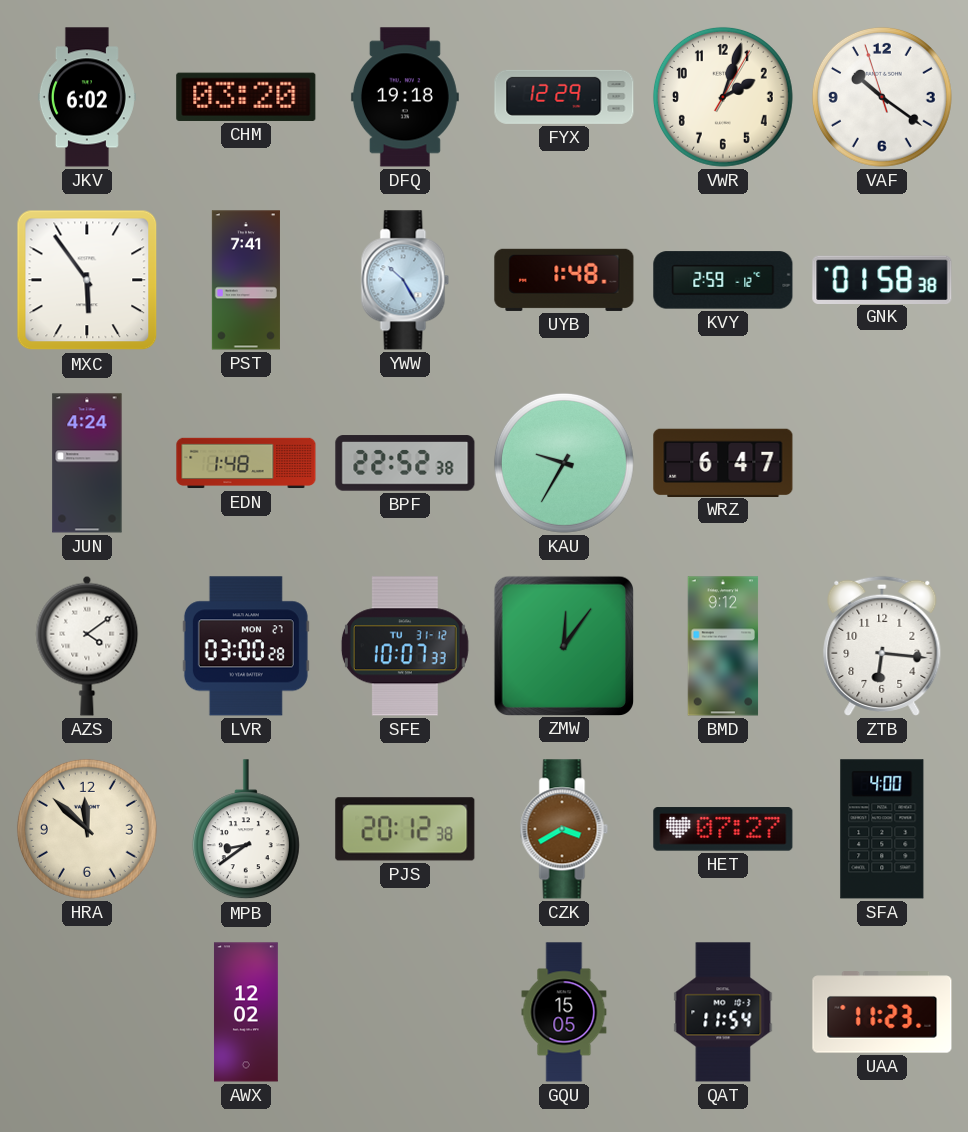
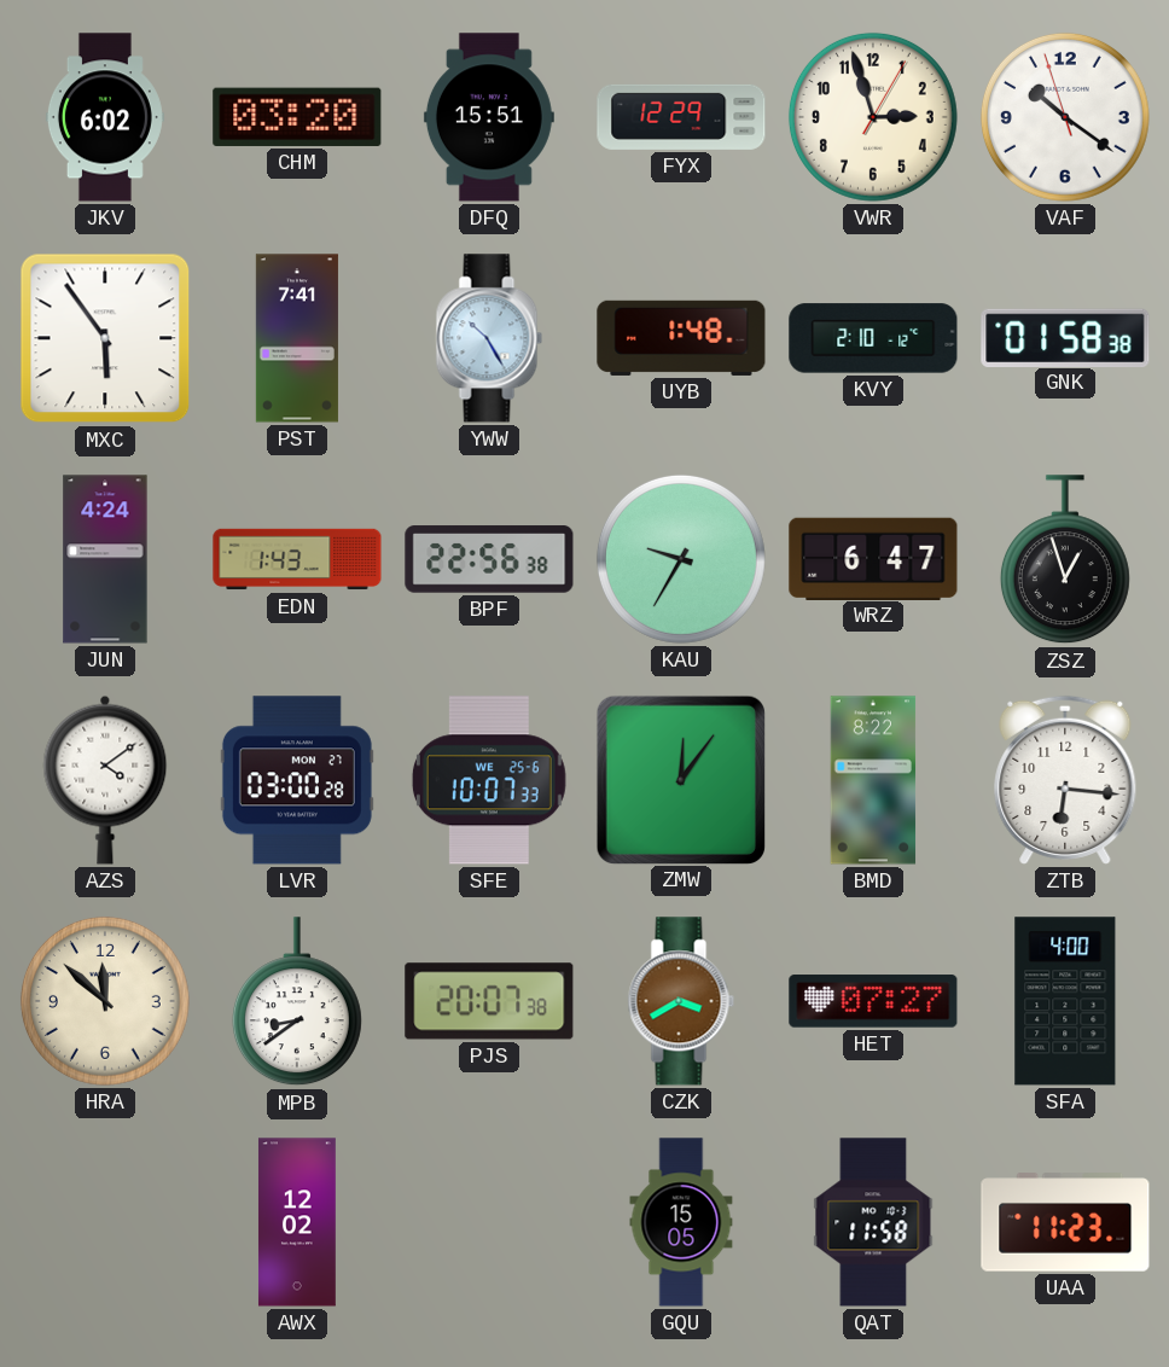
DFQ: 19:18 -> 15:51 (489, 117)
VWR: 2:03 -> 2:57 (873, 117)
KVY: 2:59 -> 2:10 (873, 338)
EDN: 1:48 -> 1:43 (297, 559)
BPF: 22:52 -> 22:56 (489, 559)
ZSZ: none -> 12:57 (1065, 560)
SFE date: TU 31-12 -> WE 25-6 (489, 780)
BMD: 9:12 -> 8:22 (873, 780)
PJS: 20:12 -> 20:07 (489, 1001)
QAT: 11:54 -> 11:58 (873, 1222)
